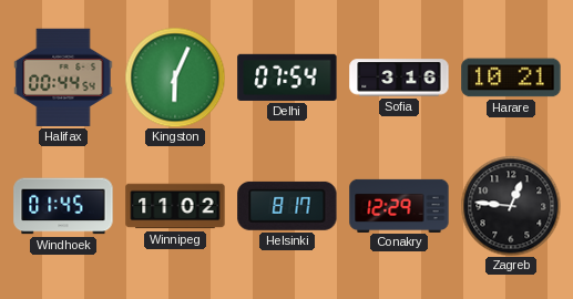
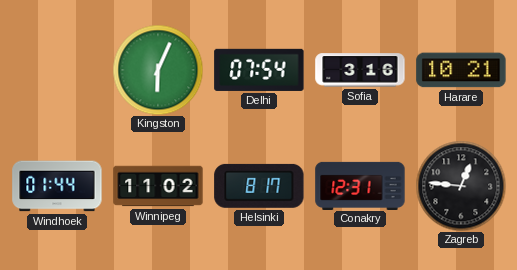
Halifax: 00:44 -> none (63, 78)
Windhoek: 01:45 -> 01:44 (57, 186)
Conakry: 12:29 -> 12:31 (360, 185)
